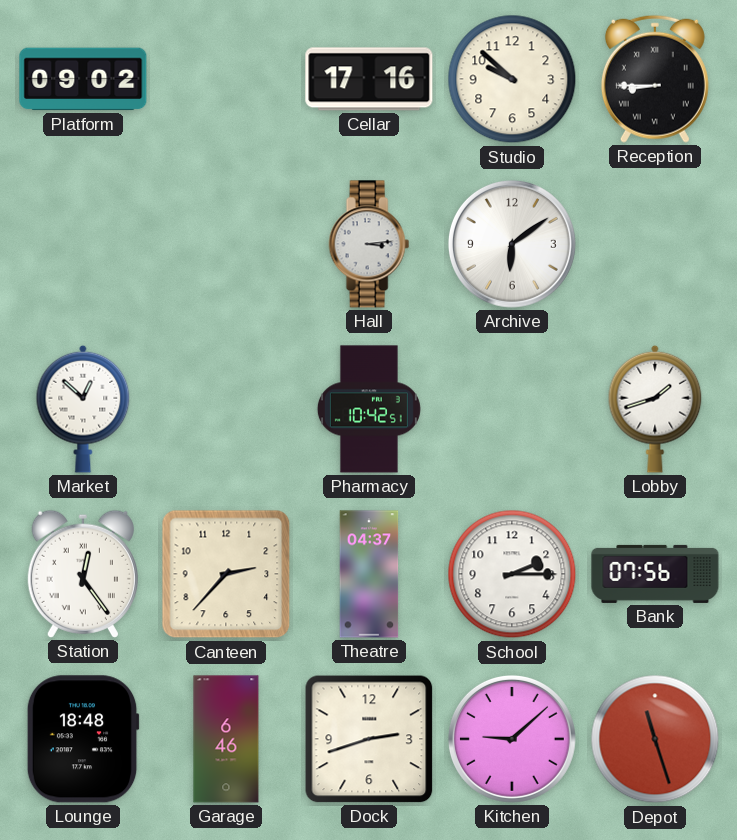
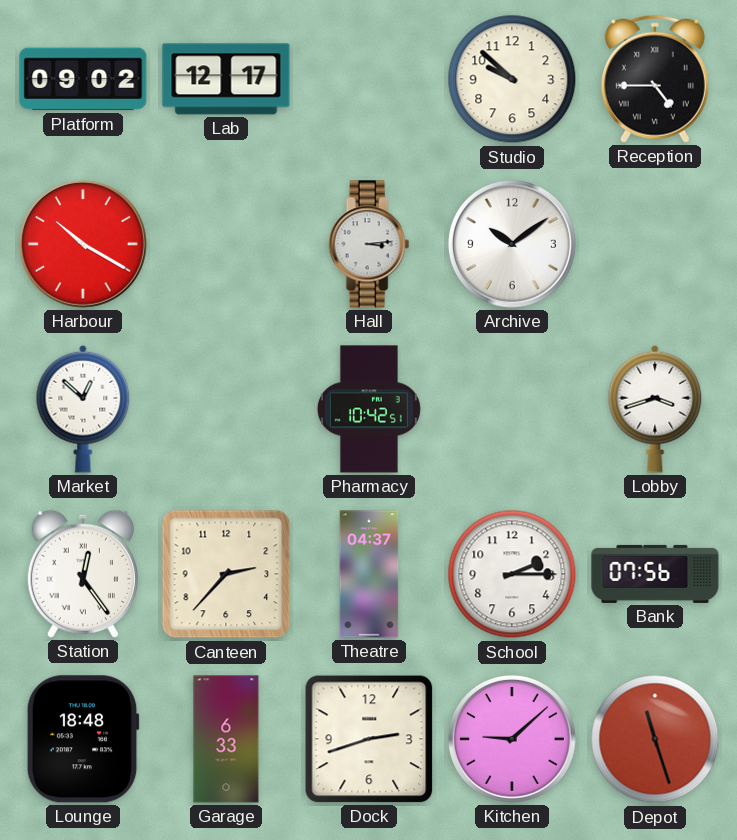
Lab: none -> 12:17 (226, 79)
Cellar: 17:16 -> none (369, 79)
Reception: 8:45 -> 4:45 (655, 79)
Harbour: none -> 10:20 (83, 244)
Archive: 6:09 -> 10:09 (512, 244)
Lobby: 1:42 -> 3:42 (655, 409)
Garage: 6:46 -> 6:33 (226, 739)
